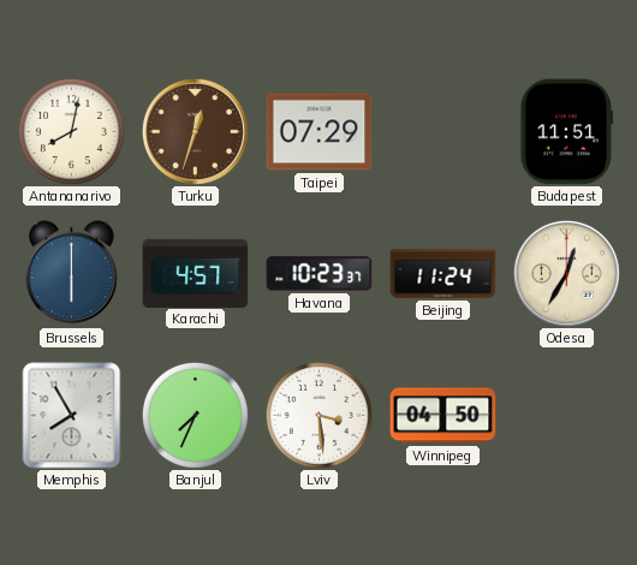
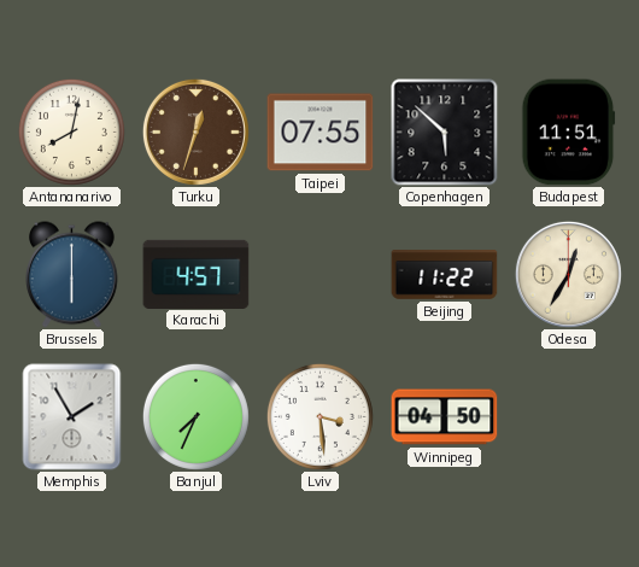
Taipei: 07:29 -> 07:55 (321, 133)
Copenhagen: none -> 5:52 (445, 133)
Havana: 10:23 -> none (320, 274)
Beijing: 11:24 -> 11:22 (445, 275)
Memphis: 7:55 -> 1:55 (72, 417)
